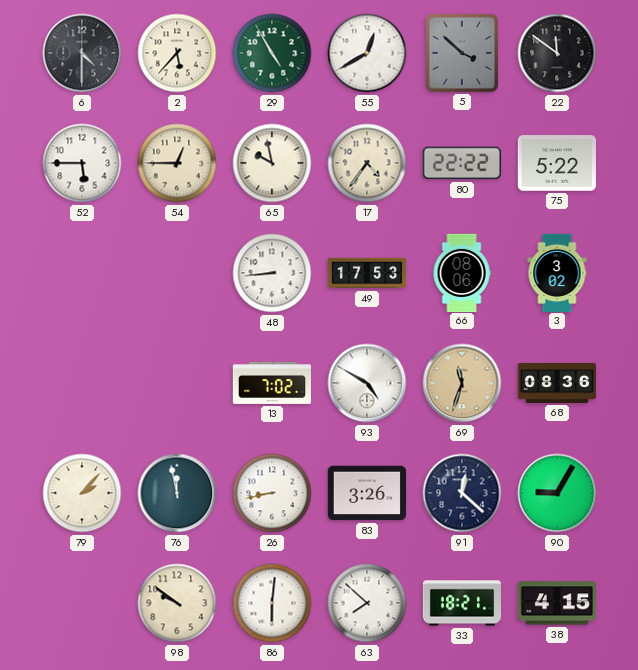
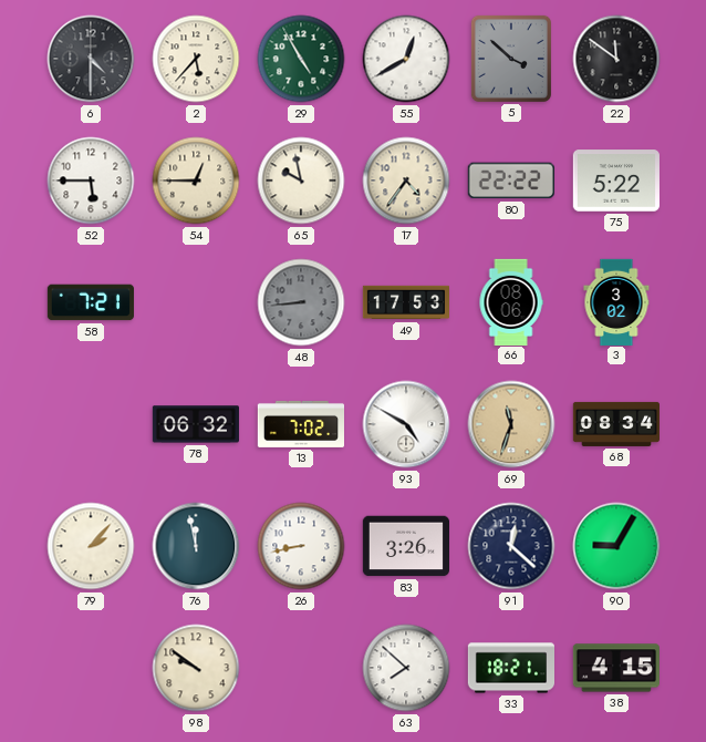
58: none -> 7:21 (91, 302)
48 dial: white -> grey (301, 302)
78: none -> 06:32 (195, 424)
68: 08:36 -> 08:34 (615, 424)
86: 6:01 -> none (272, 603)
